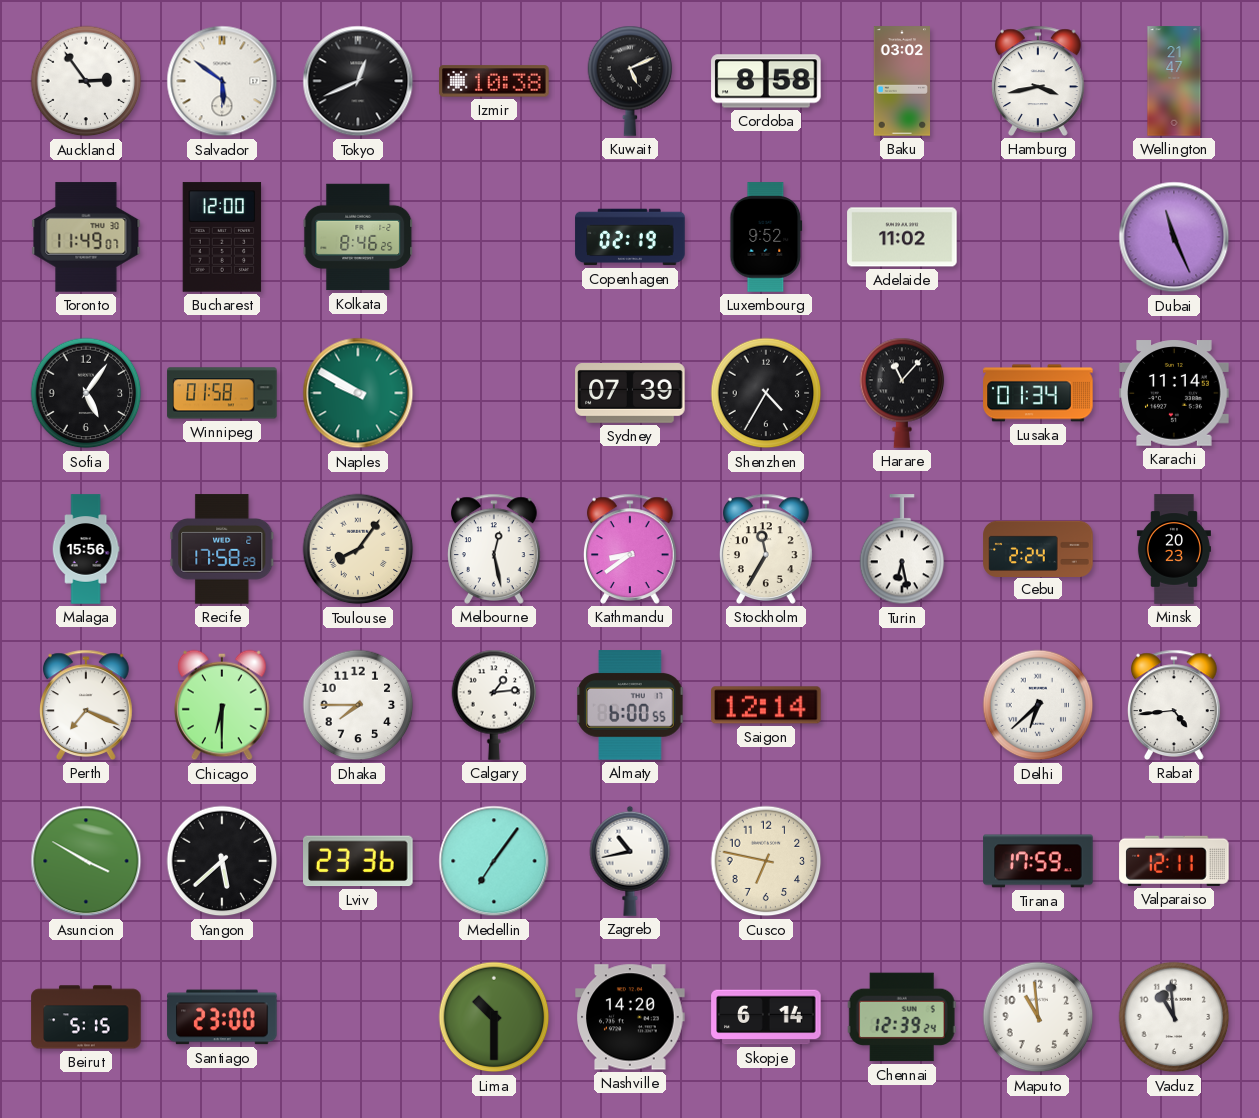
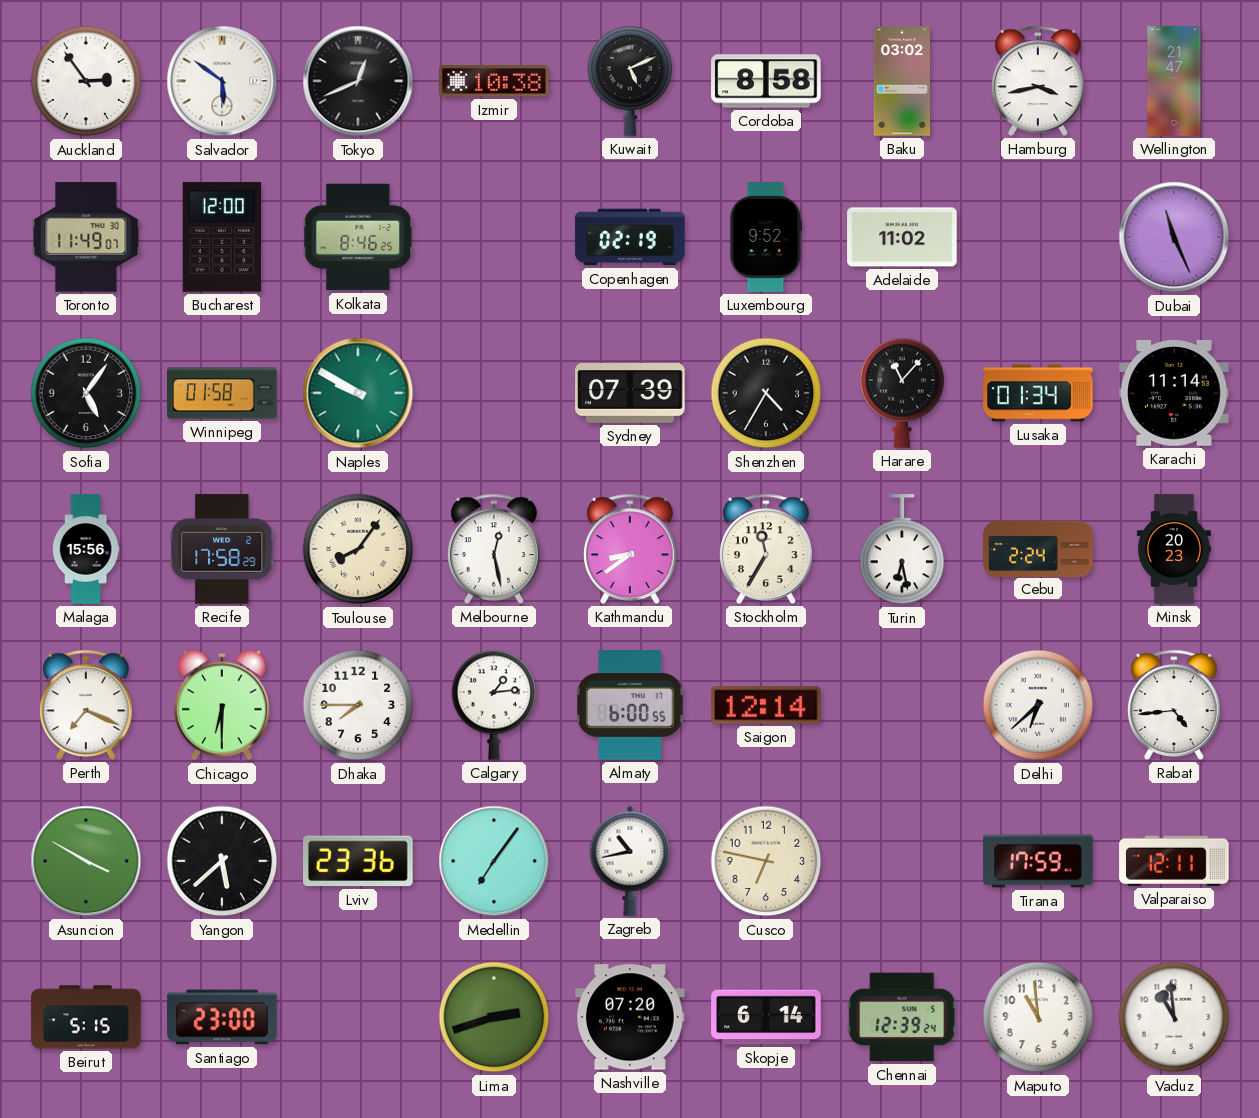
Lima: 10:30 -> 2:42 (494, 1017)
Nashville: 14:20 -> 07:20 (630, 1017)
